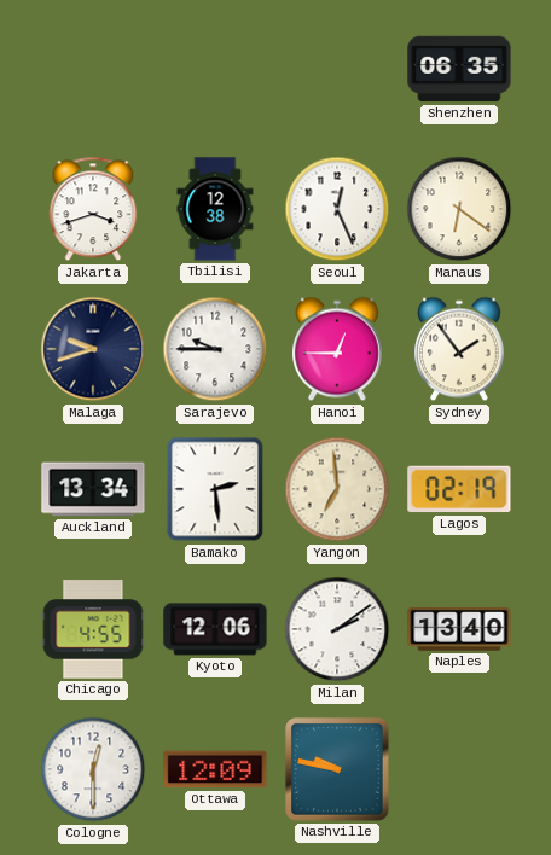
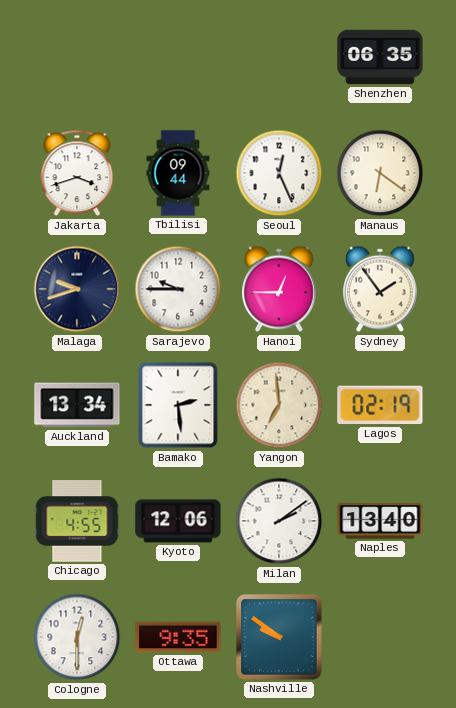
Tbilisi: 12:38 -> 09:44 (178, 173)
Ottawa: 12:09 -> 9:35 (178, 637)
Nashville: 9:47 -> 9:51 (279, 637)
